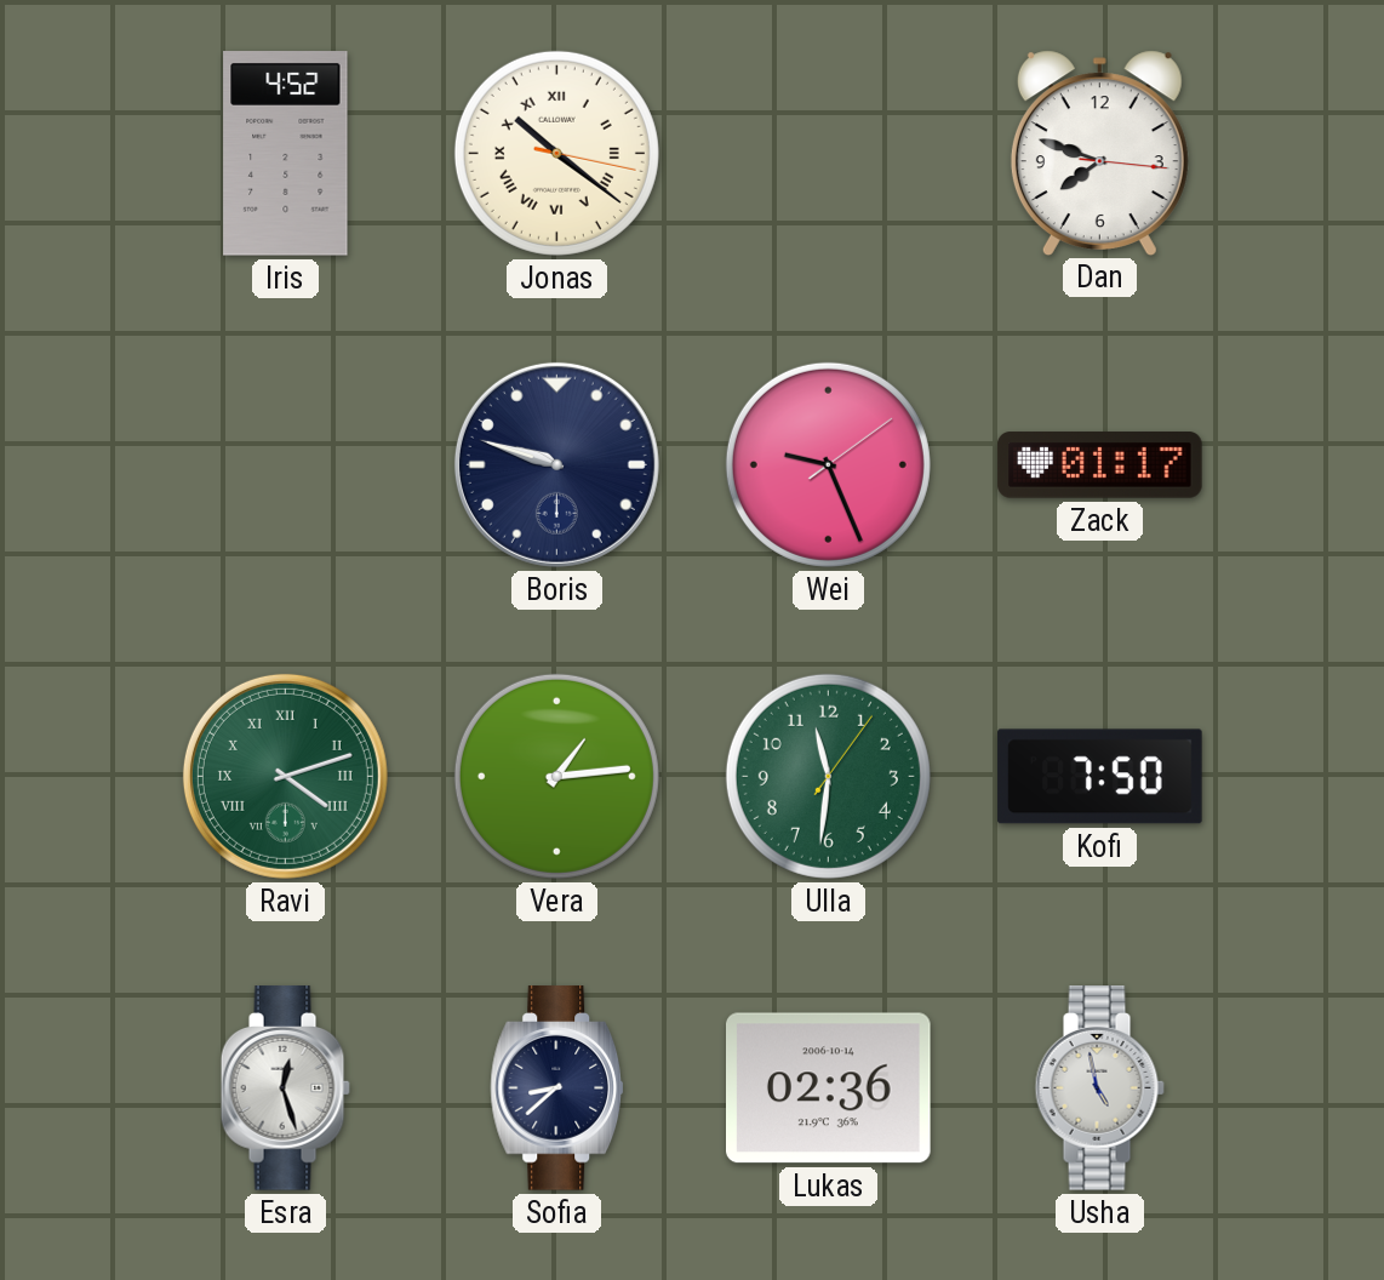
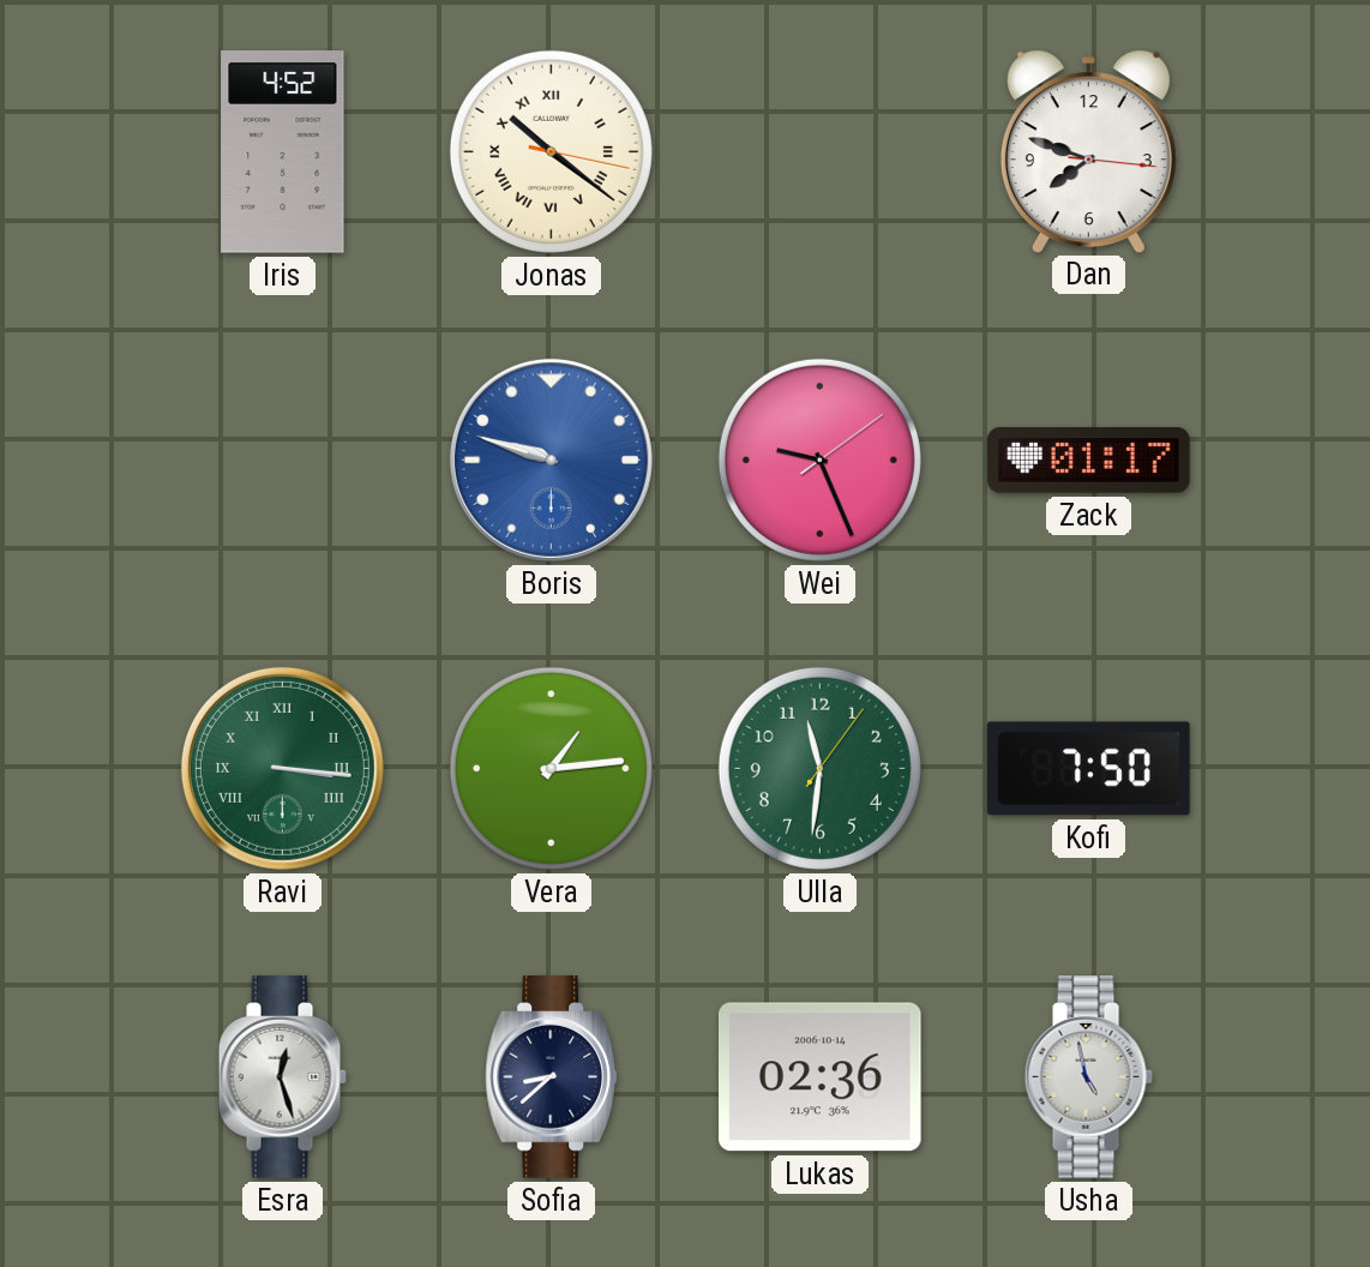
Boris dial: navy -> blue (551, 460)
Ravi: 4:12 -> 3:16 (282, 768)
